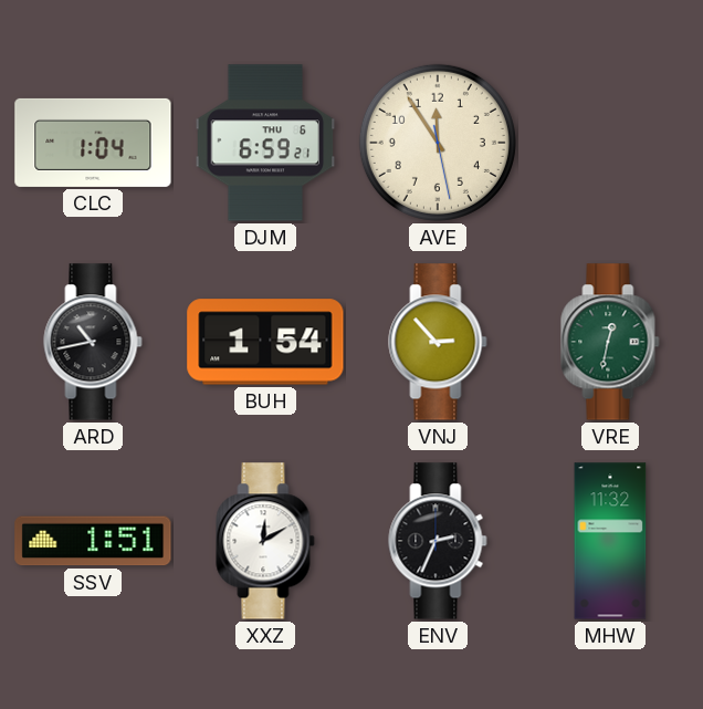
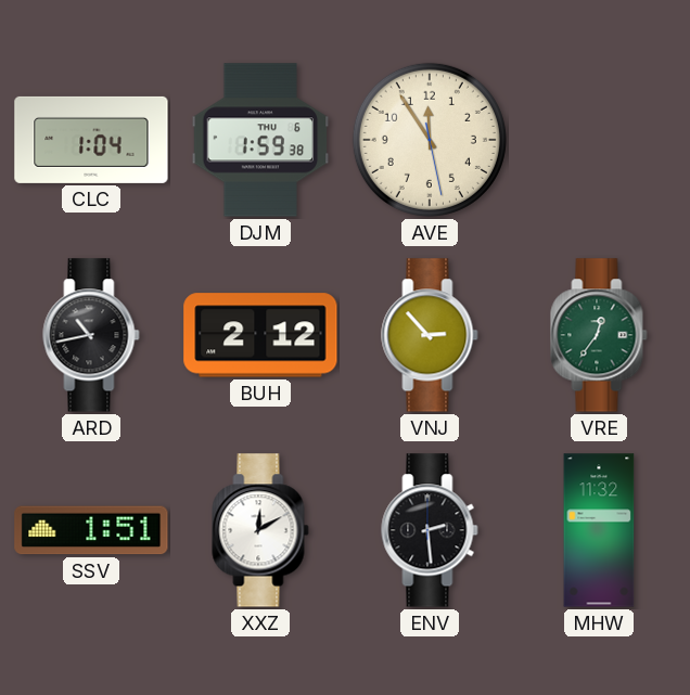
DJM: 6:59 -> 1:59 (260, 140)
BUH: 1:54 -> 2:12 (260, 335)
VRE: 12:32 -> 12:36 (599, 335)
ENV: 2:34 -> 2:29 (430, 530)
